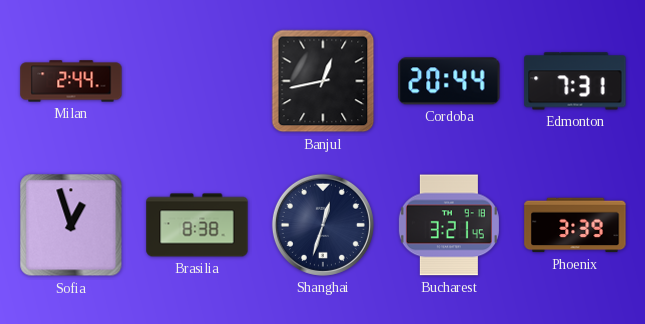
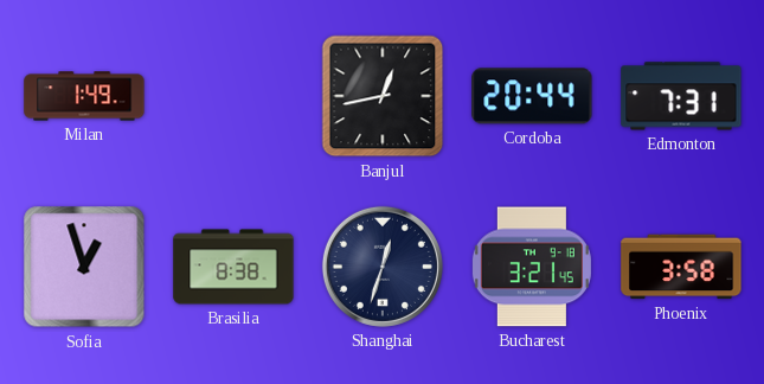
Milan: 2:44 -> 1:49 (84, 96)
Phoenix: 3:39 -> 3:58 (681, 267)
